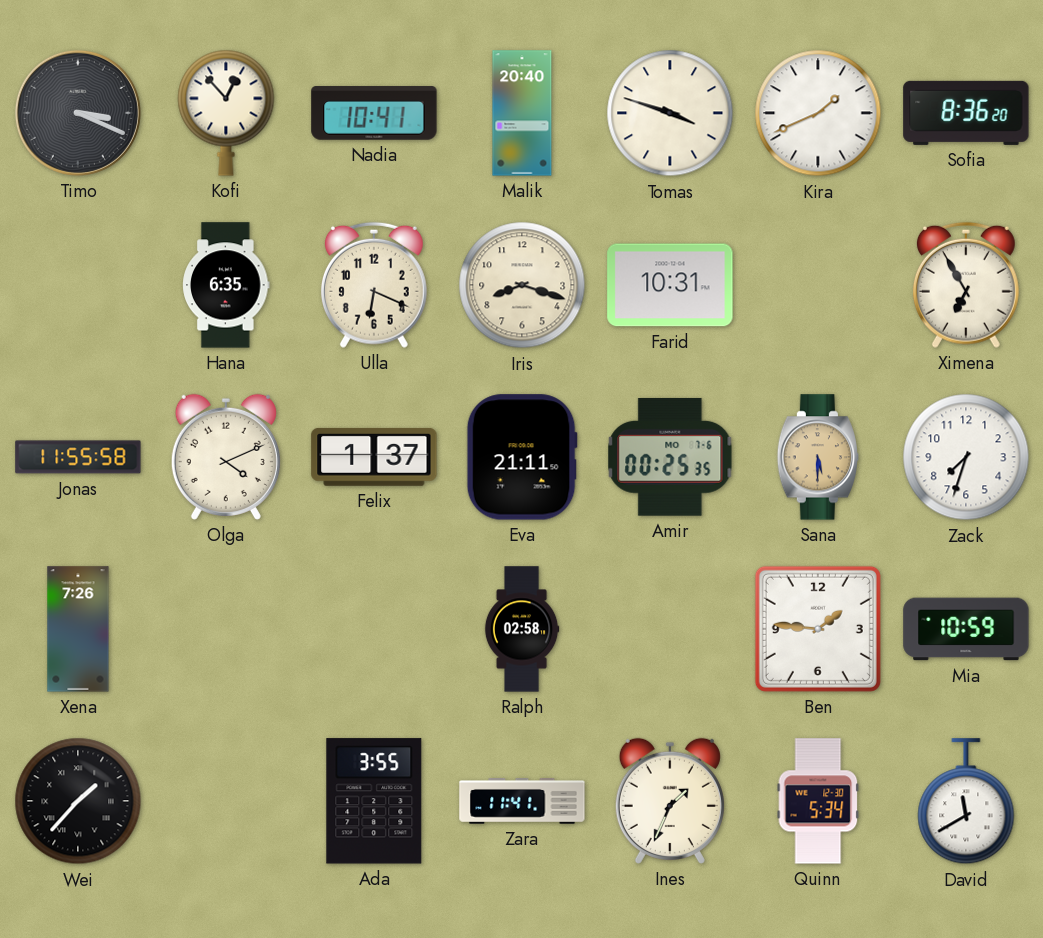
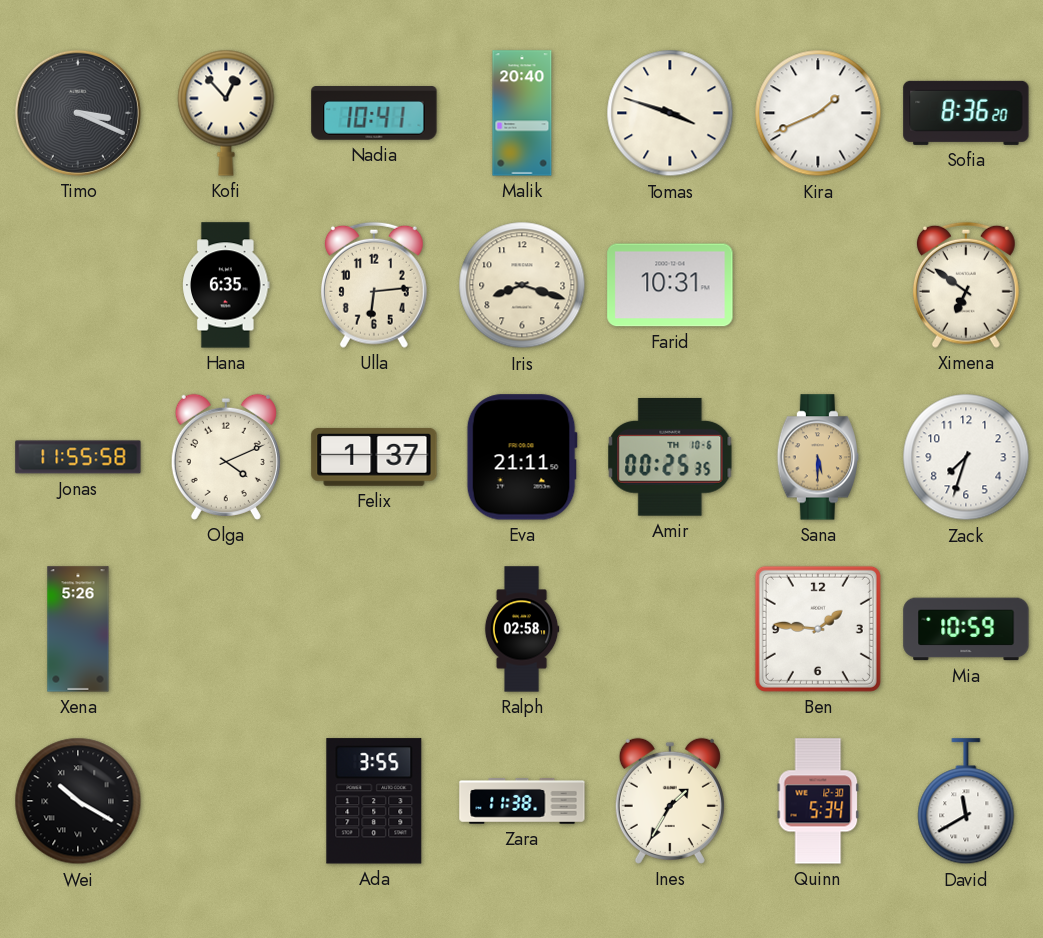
Ulla: 6:19 -> 6:14 (374, 285)
Ximena: 6:55 -> 6:51 (966, 285)
Amir date: MO 7-6 -> TH 10-6 (670, 457)
Xena: 7:26 -> 5:26 (78, 629)
Wei: 1:37 -> 10:20 (78, 801)
Zara: 11:41 -> 11:38 (522, 802)
Ines: 1:34 -> 1:35 (670, 801)
